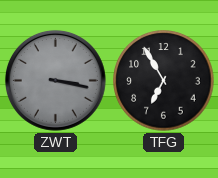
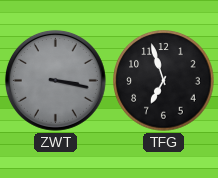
TFG: 6:55 -> 6:57 (164, 81)
